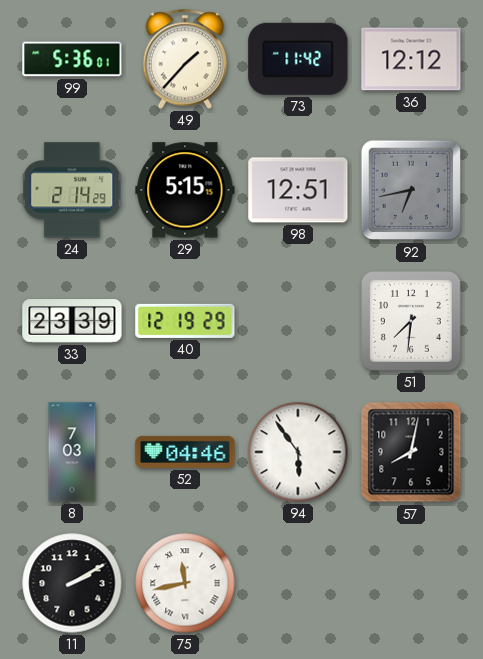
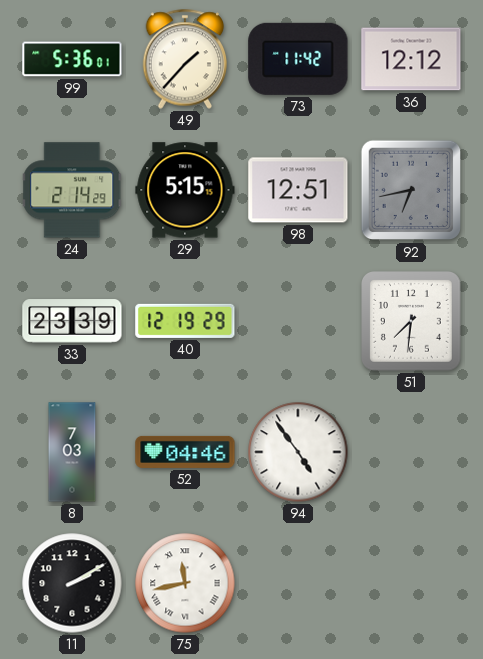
94: 5:54 -> 4:54 (298, 452)
57: 8:02 -> none (411, 452)
